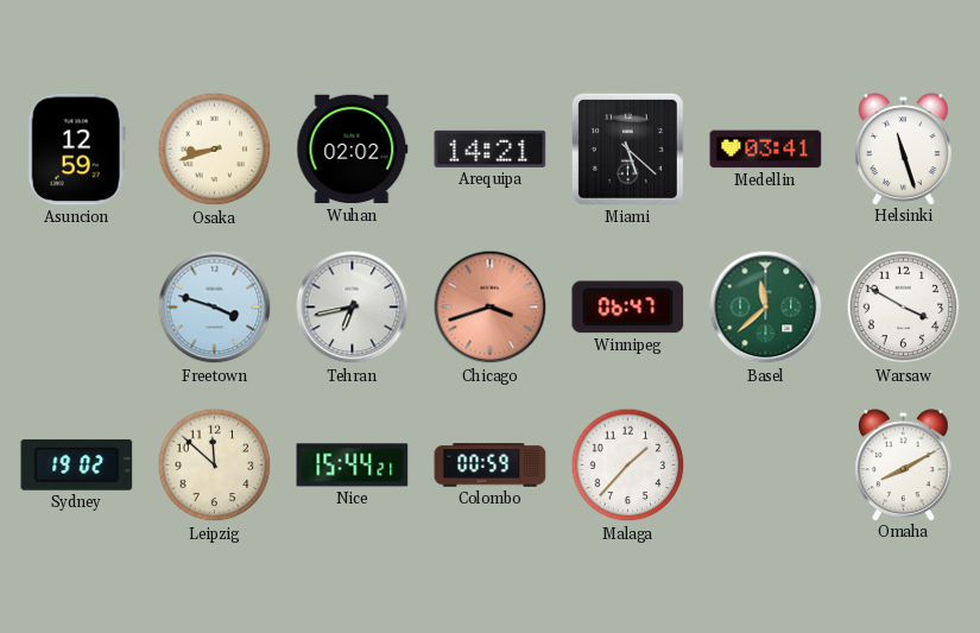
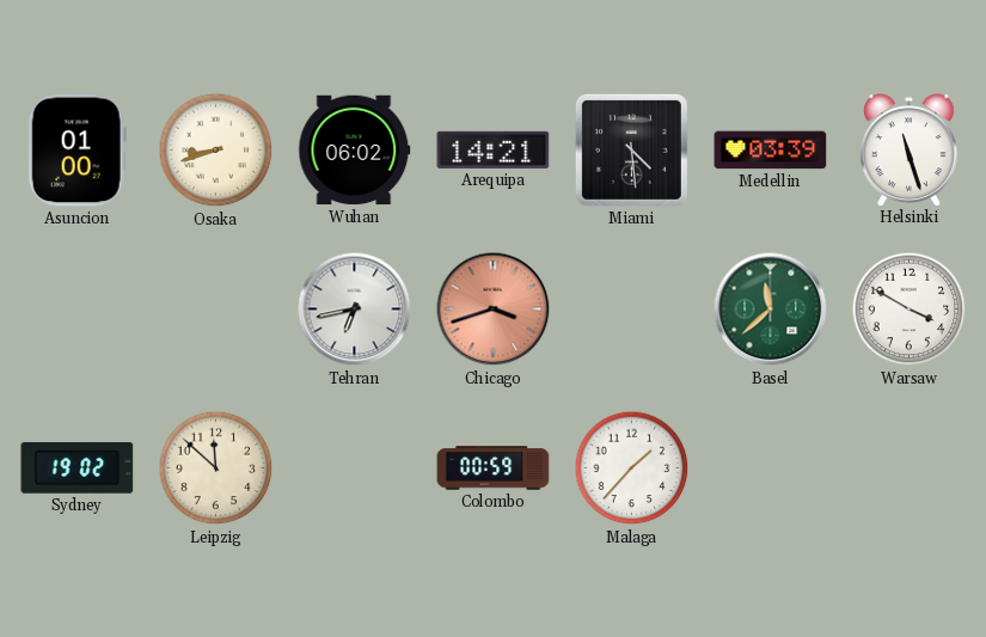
Asuncion: 12:59 -> 01:00 (76, 151)
Wuhan: 02:02 -> 06:02 (355, 151)
Miami: 5:22 -> 4:29 (631, 149)
Medellin: 03:41 -> 03:39 (771, 151)
Freetown: 3:48 -> none (215, 308)
Winnipeg: 06:47 -> none (628, 308)
Nice: 15:44 -> none (353, 466)
Omaha: 8:10 -> none (904, 464)
